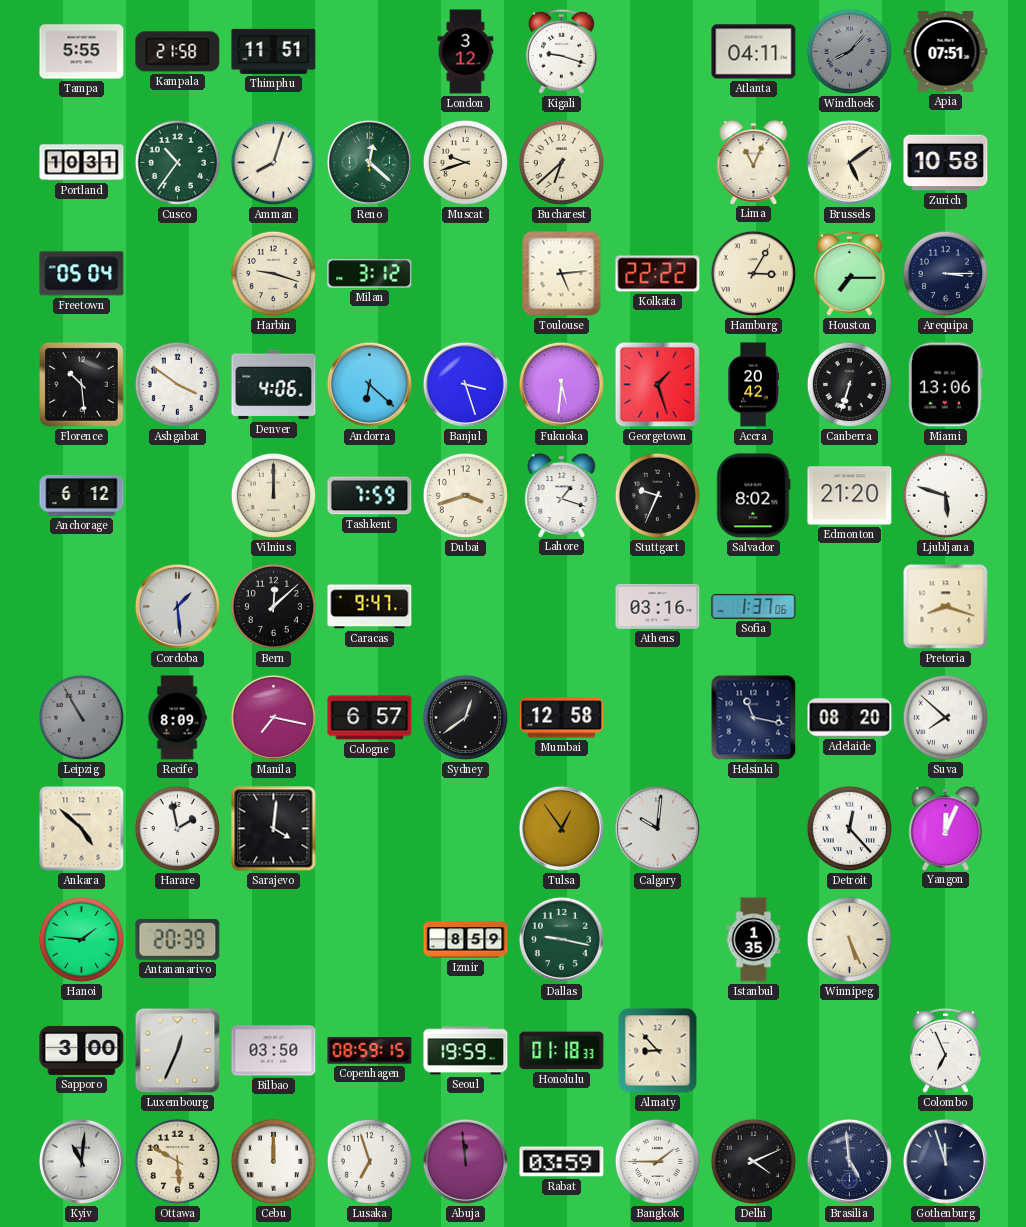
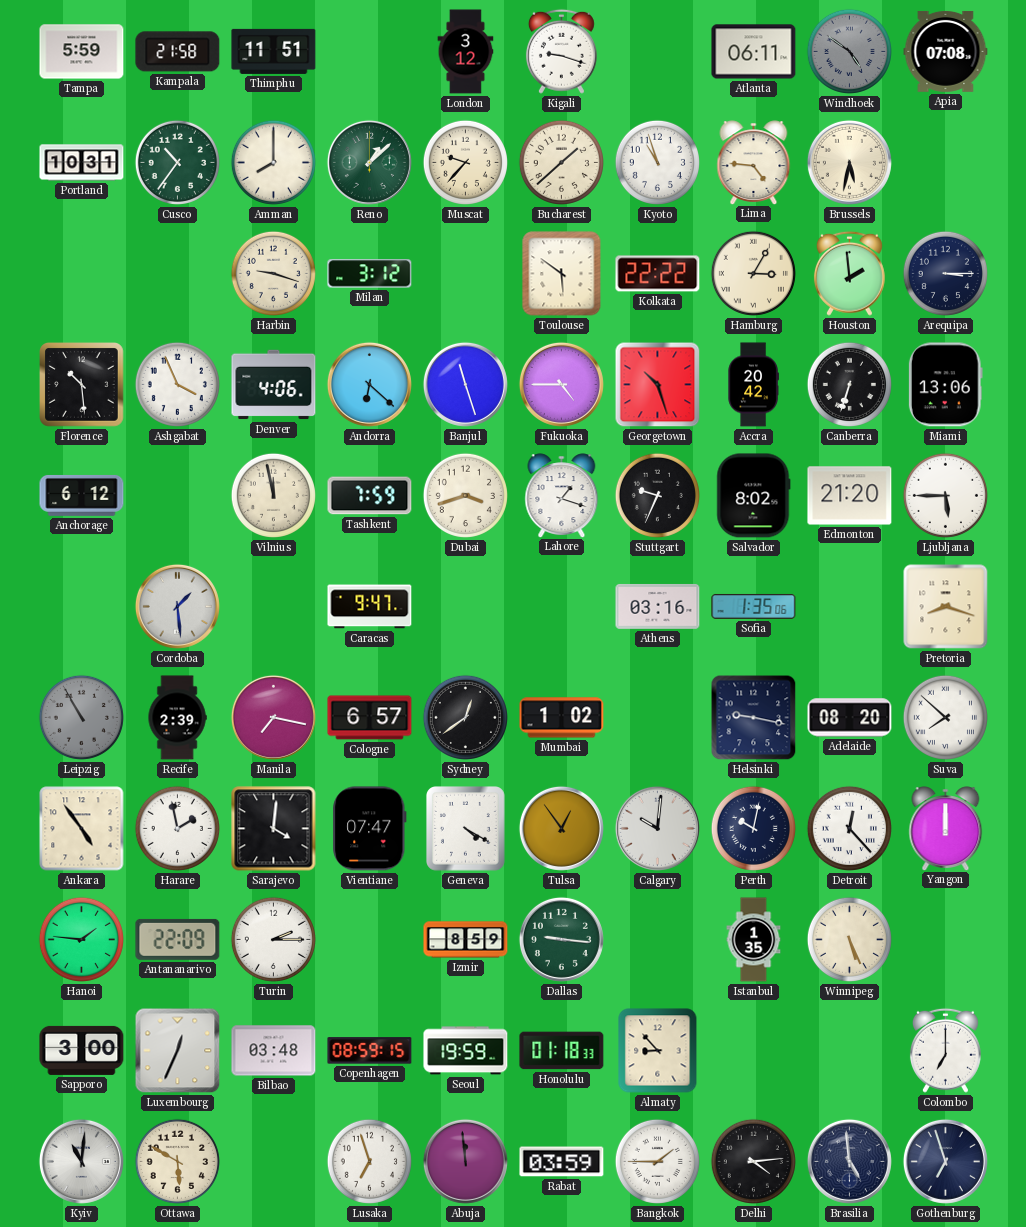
Tampa: 5:55 -> 5:59 (82, 52)
Atlanta: 04:11 -> 06:11 (754, 52)
Windhoek: 8:07 -> 4:51 (849, 51)
Apia: 07:51 -> 07:08 (946, 52)
Amman: 8:03 -> 8:00 (273, 162)
Reno: 12:22 -> 1:08 (369, 162)
Muscat: 9:42 -> 9:37 (465, 162)
Bucharest: 6:38 -> 1:38 (561, 162)
Kyoto: none -> 10:57 (657, 162)
Lima: 11:04 -> 4:46 (754, 162)
Brussels: 5:09 -> 5:32 (849, 162)
Zurich: 10:58 -> none (946, 163)
Freetown: 05:04 -> none (82, 274)
Toulouse: 5:14 -> 5:51 (562, 274)
Houston: 7:15 -> 1:59 (849, 273)
Ashgabat: 3:51 -> 3:56 (177, 384)
Banjul: 3:27 -> 11:27 (465, 384)
Fukuoka: 5:31 -> 4:45 (561, 384)
Georgetown: 1:27 -> 10:27 (658, 385)
Vilnius: 12:00 -> 11:58 (273, 495)
Ljubljana: 5:48 -> 5:45 (945, 495)
Bern: 12:08 -> none (273, 606)
Sofia: 1:37 -> 1:35 (754, 606)
Recife: 8:09 -> 2:39 (177, 718)
Mumbai: 12:58 -> 1:02 (562, 718)
Helsinki: 11:17 -> 9:17 (754, 718)
Ankara: 4:52 -> 4:54 (82, 829)
Vientiane: none -> 07:47 (370, 829)
Geneva: none -> 4:20 (466, 829)
Perth: none -> 10:02 (753, 828)
Yangon: 12:04 -> 12:00 (946, 828)
Antananarivo: 20:39 -> 22:09 (178, 939)
Turin: none -> 2:15 (273, 939)
Dallas: 9:17 -> 9:16 (561, 939)
Bilbao: 03:50 -> 03:48 (274, 1051)
Colombo: 6:56 -> 7:00 (945, 1050)
Cebu: 12:00 -> none (273, 1161)
Delhi: 4:11 -> 4:14 (753, 1161)
Gothenburg: 11:57 -> 6:57 (945, 1161)
